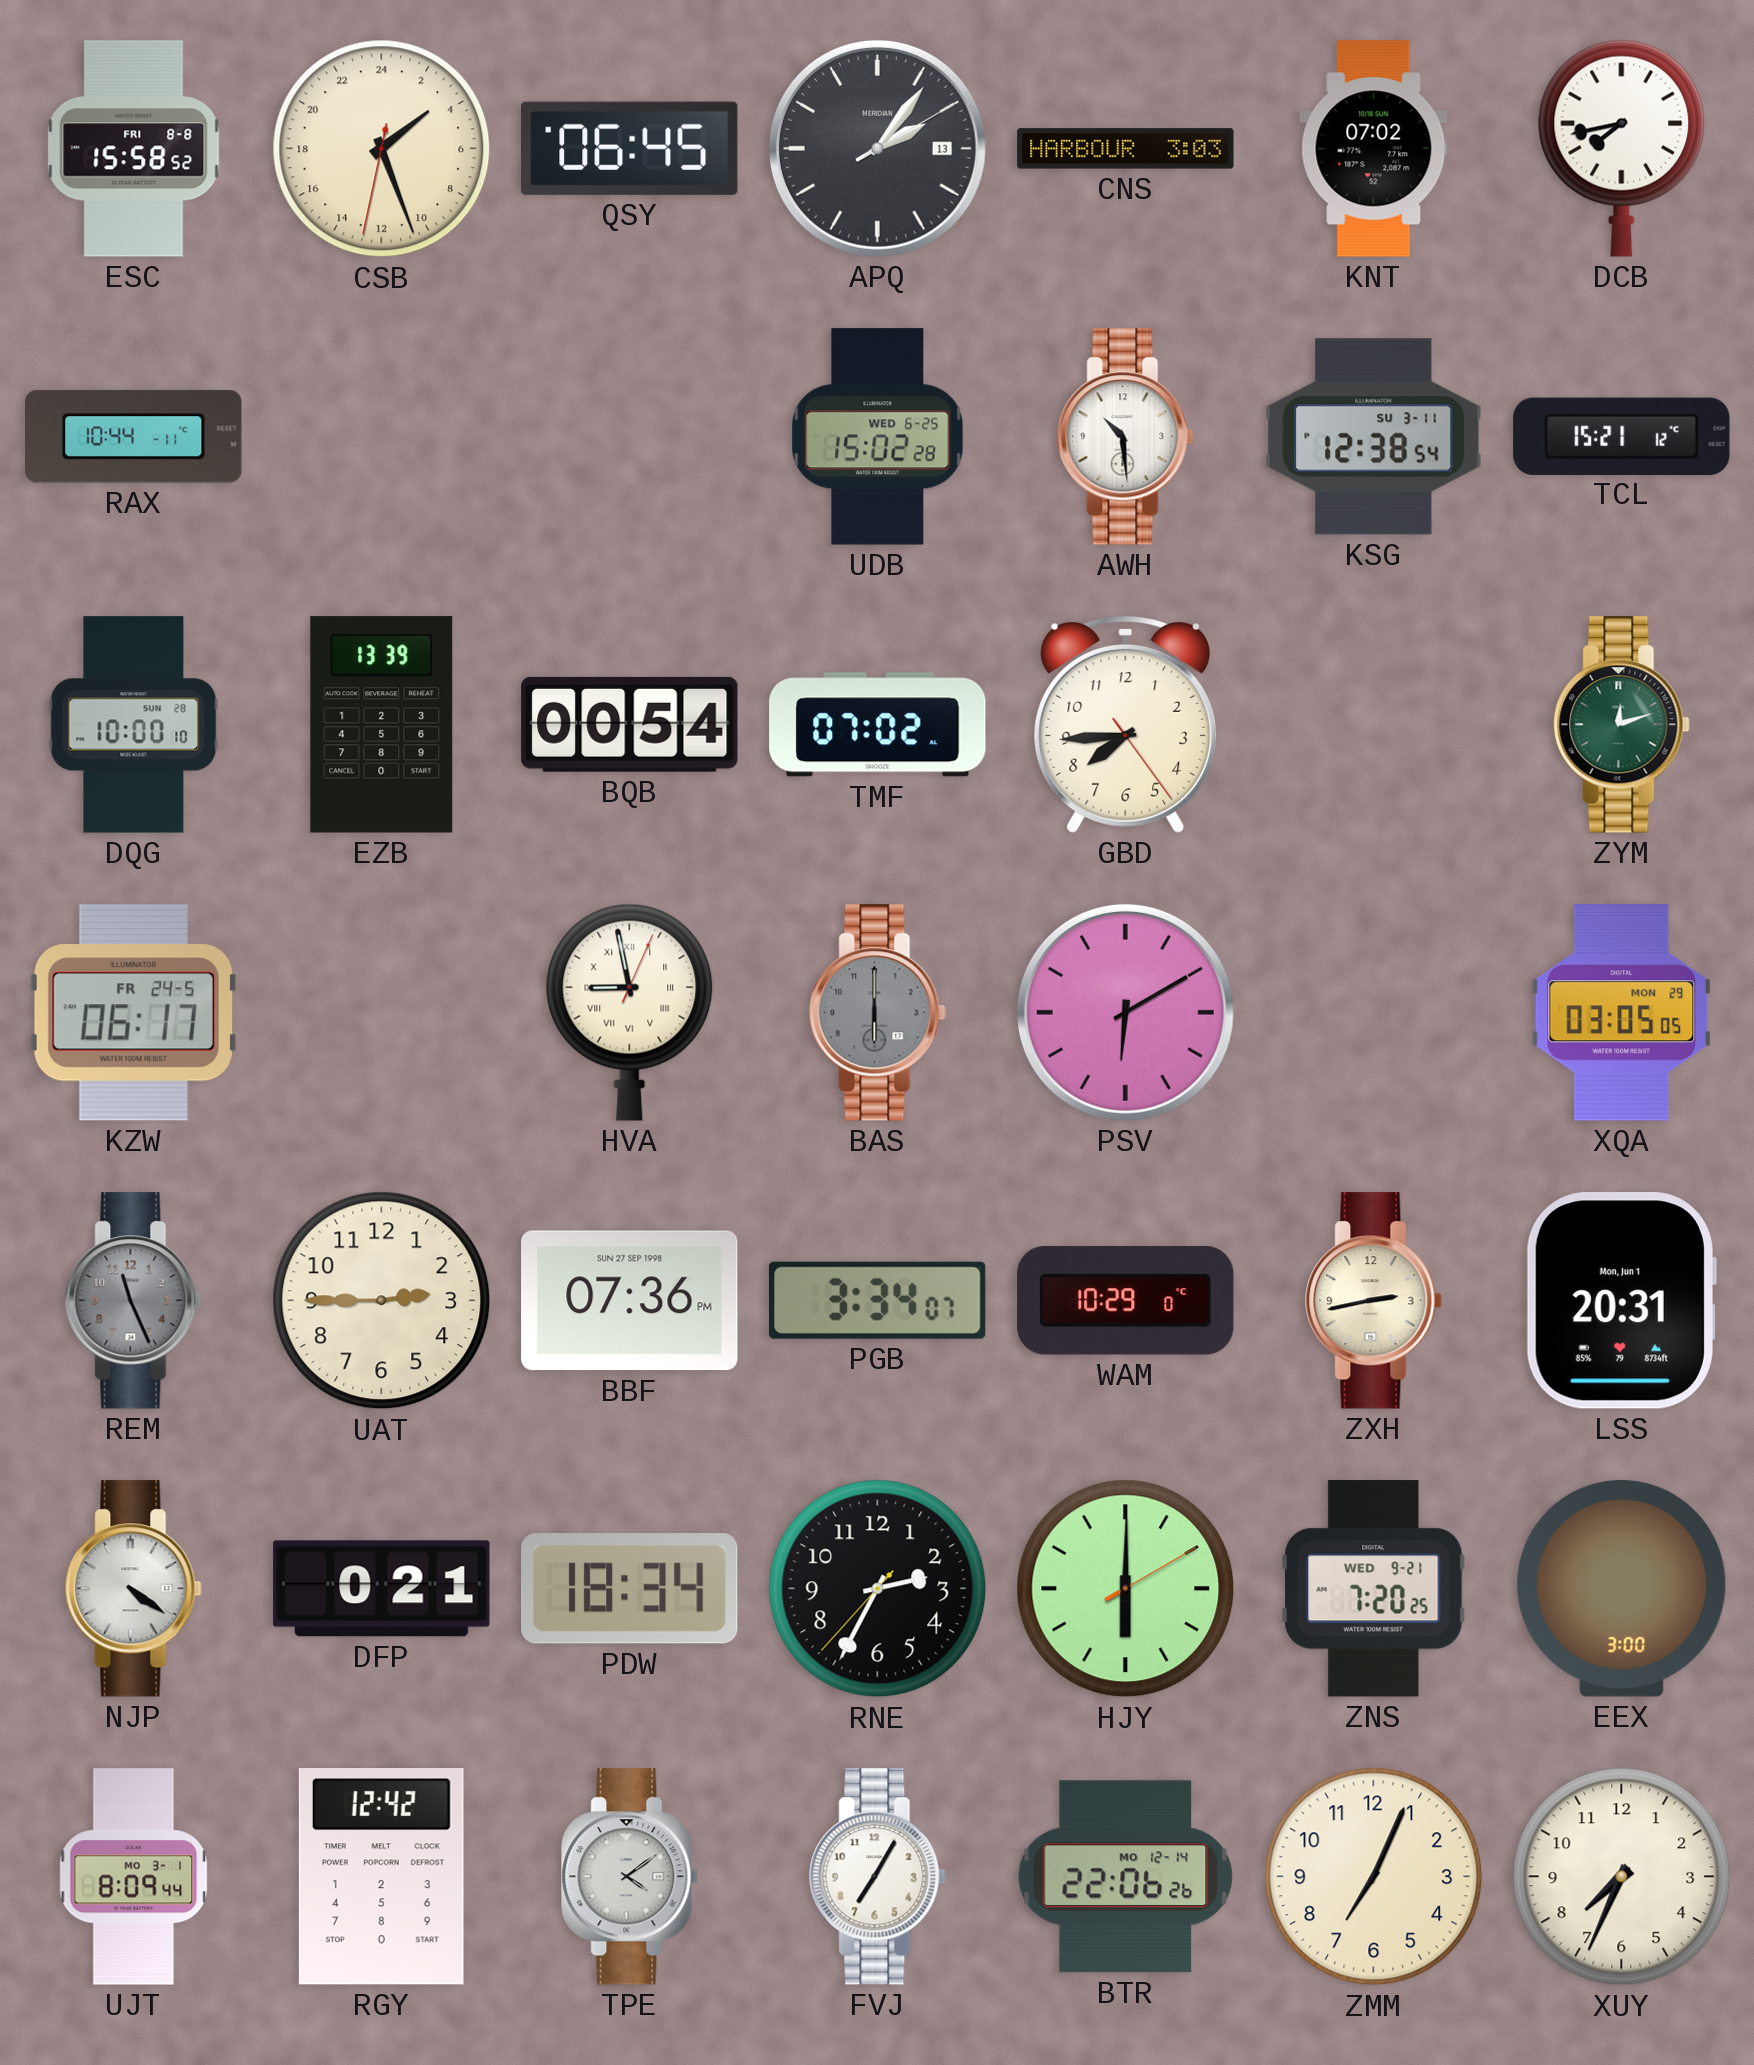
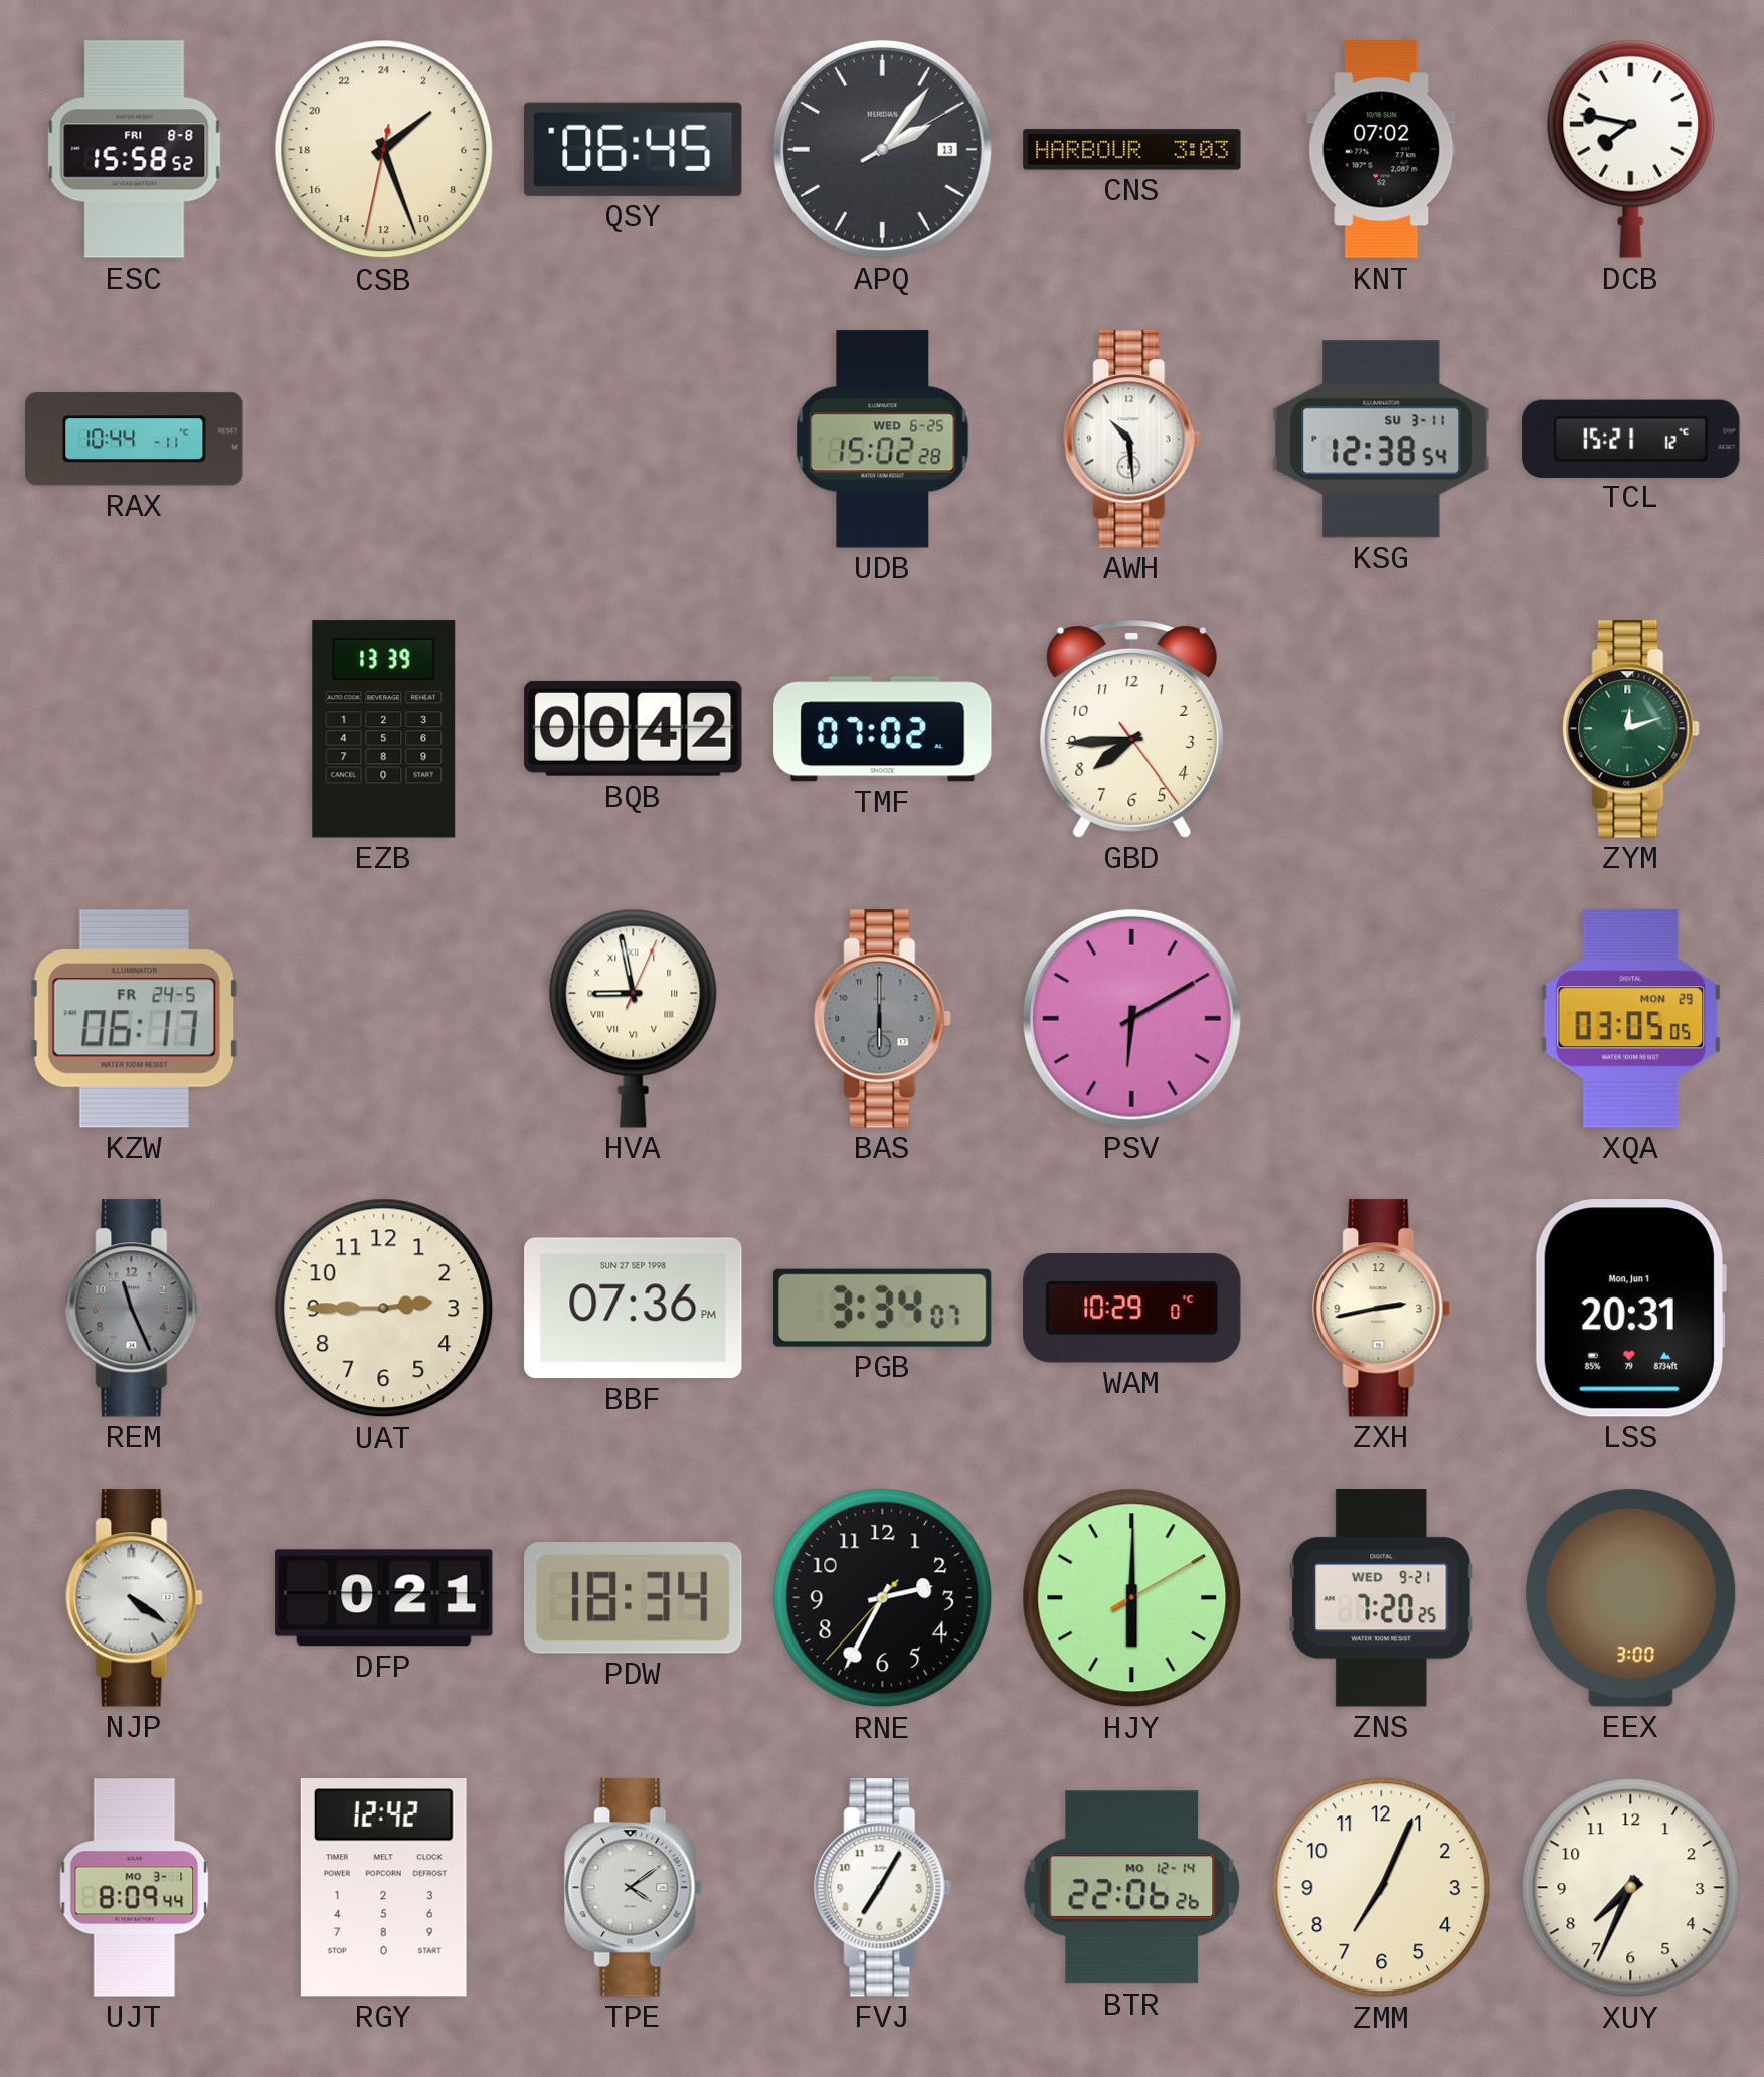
DCB: 7:43 -> 7:47 (1631, 149)
DQG: 10:00 -> none (134, 725)
BQB: 00:54 -> 00:42 (634, 728)
